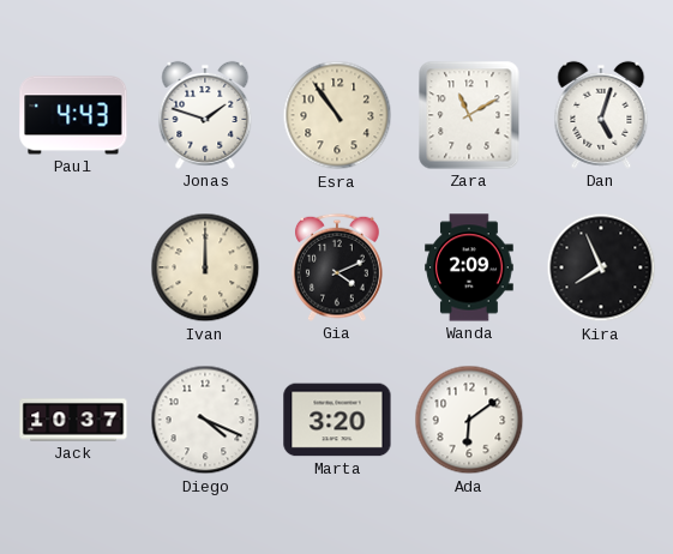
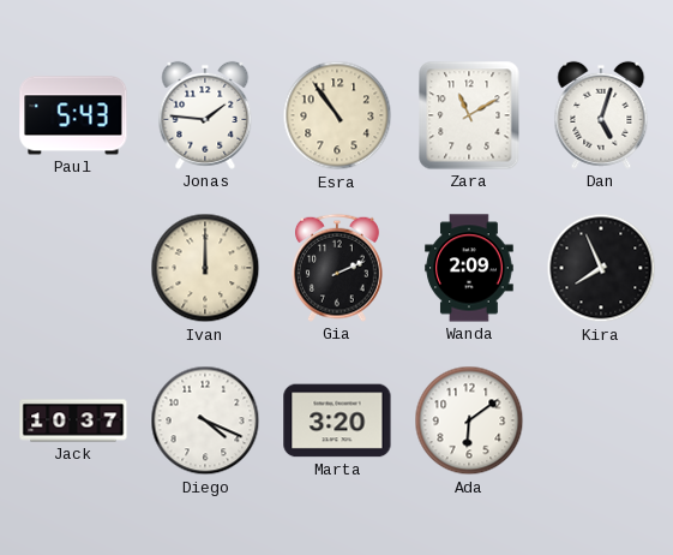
Paul: 4:43 -> 5:43 (73, 115)
Jonas: 1:48 -> 1:46 (205, 115)
Gia: 4:11 -> 2:11 (338, 268)
